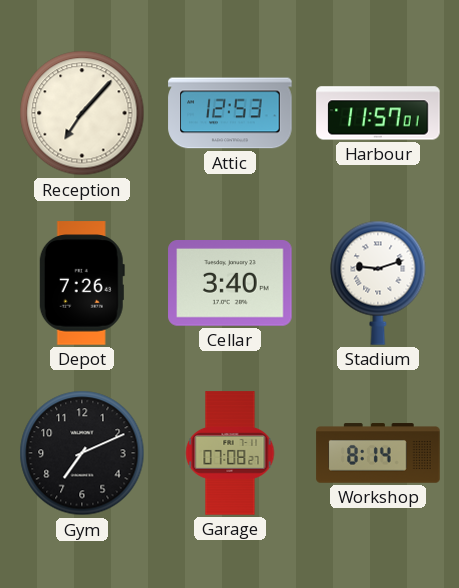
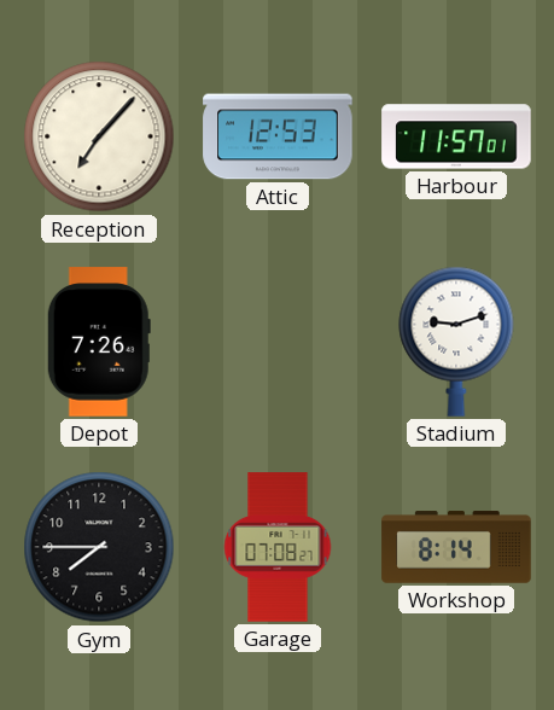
Cellar: 3:40 -> none (230, 284)
Gym: 7:11 -> 7:45 (99, 547)
